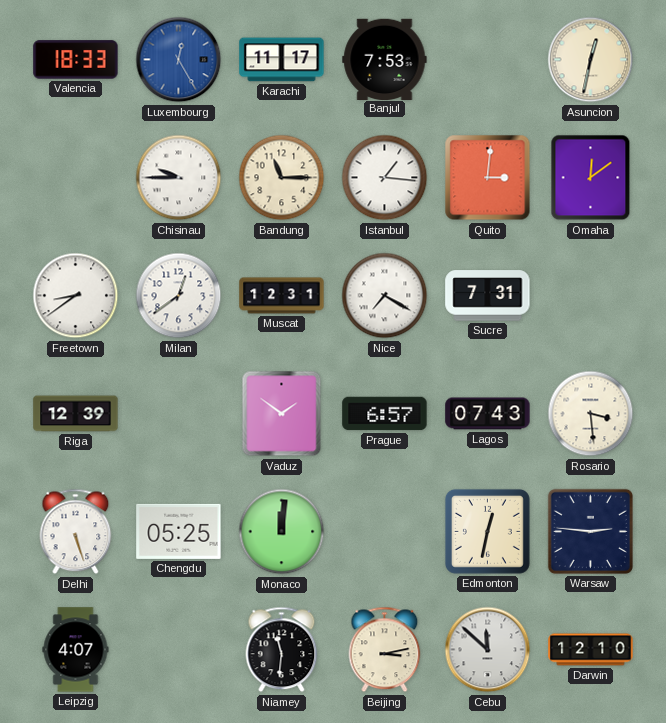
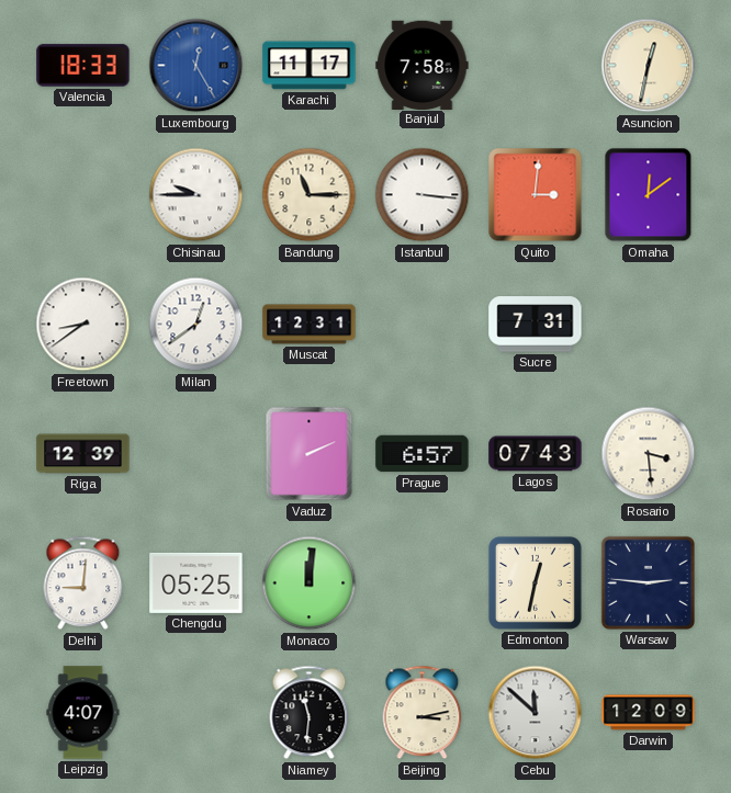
Banjul: 7:53 -> 7:58 (423, 65)
Istanbul: 1:16 -> 3:16 (423, 195)
Nice: 7:20 -> none (385, 296)
Vaduz: 1:51 -> 2:11 (310, 454)
Delhi: 5:27 -> 9:01 (83, 584)
Darwin: 12:10 -> 12:09 (649, 713)
